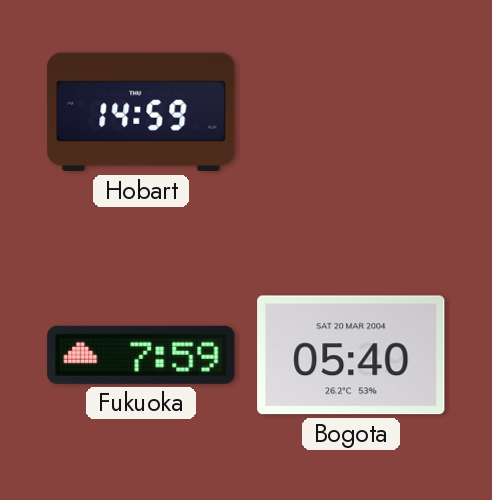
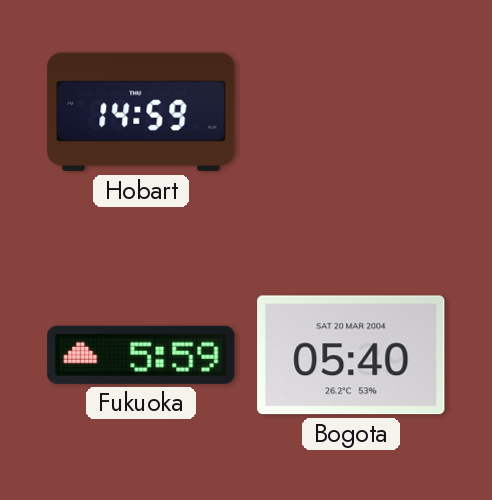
Fukuoka: 7:59 -> 5:59 (141, 355)
